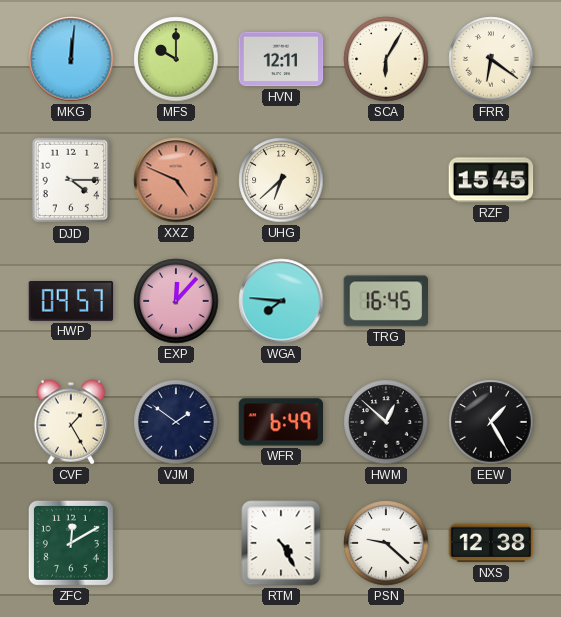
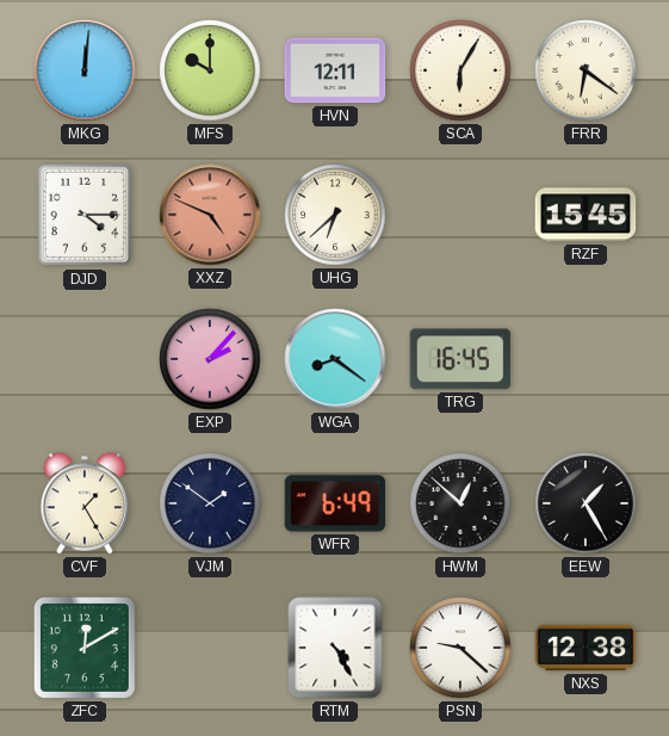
HWP: 09:57 -> none (71, 301)
EXP: 12:07 -> 2:07 (210, 359)
WGA: 7:46 -> 8:21 (335, 359)
